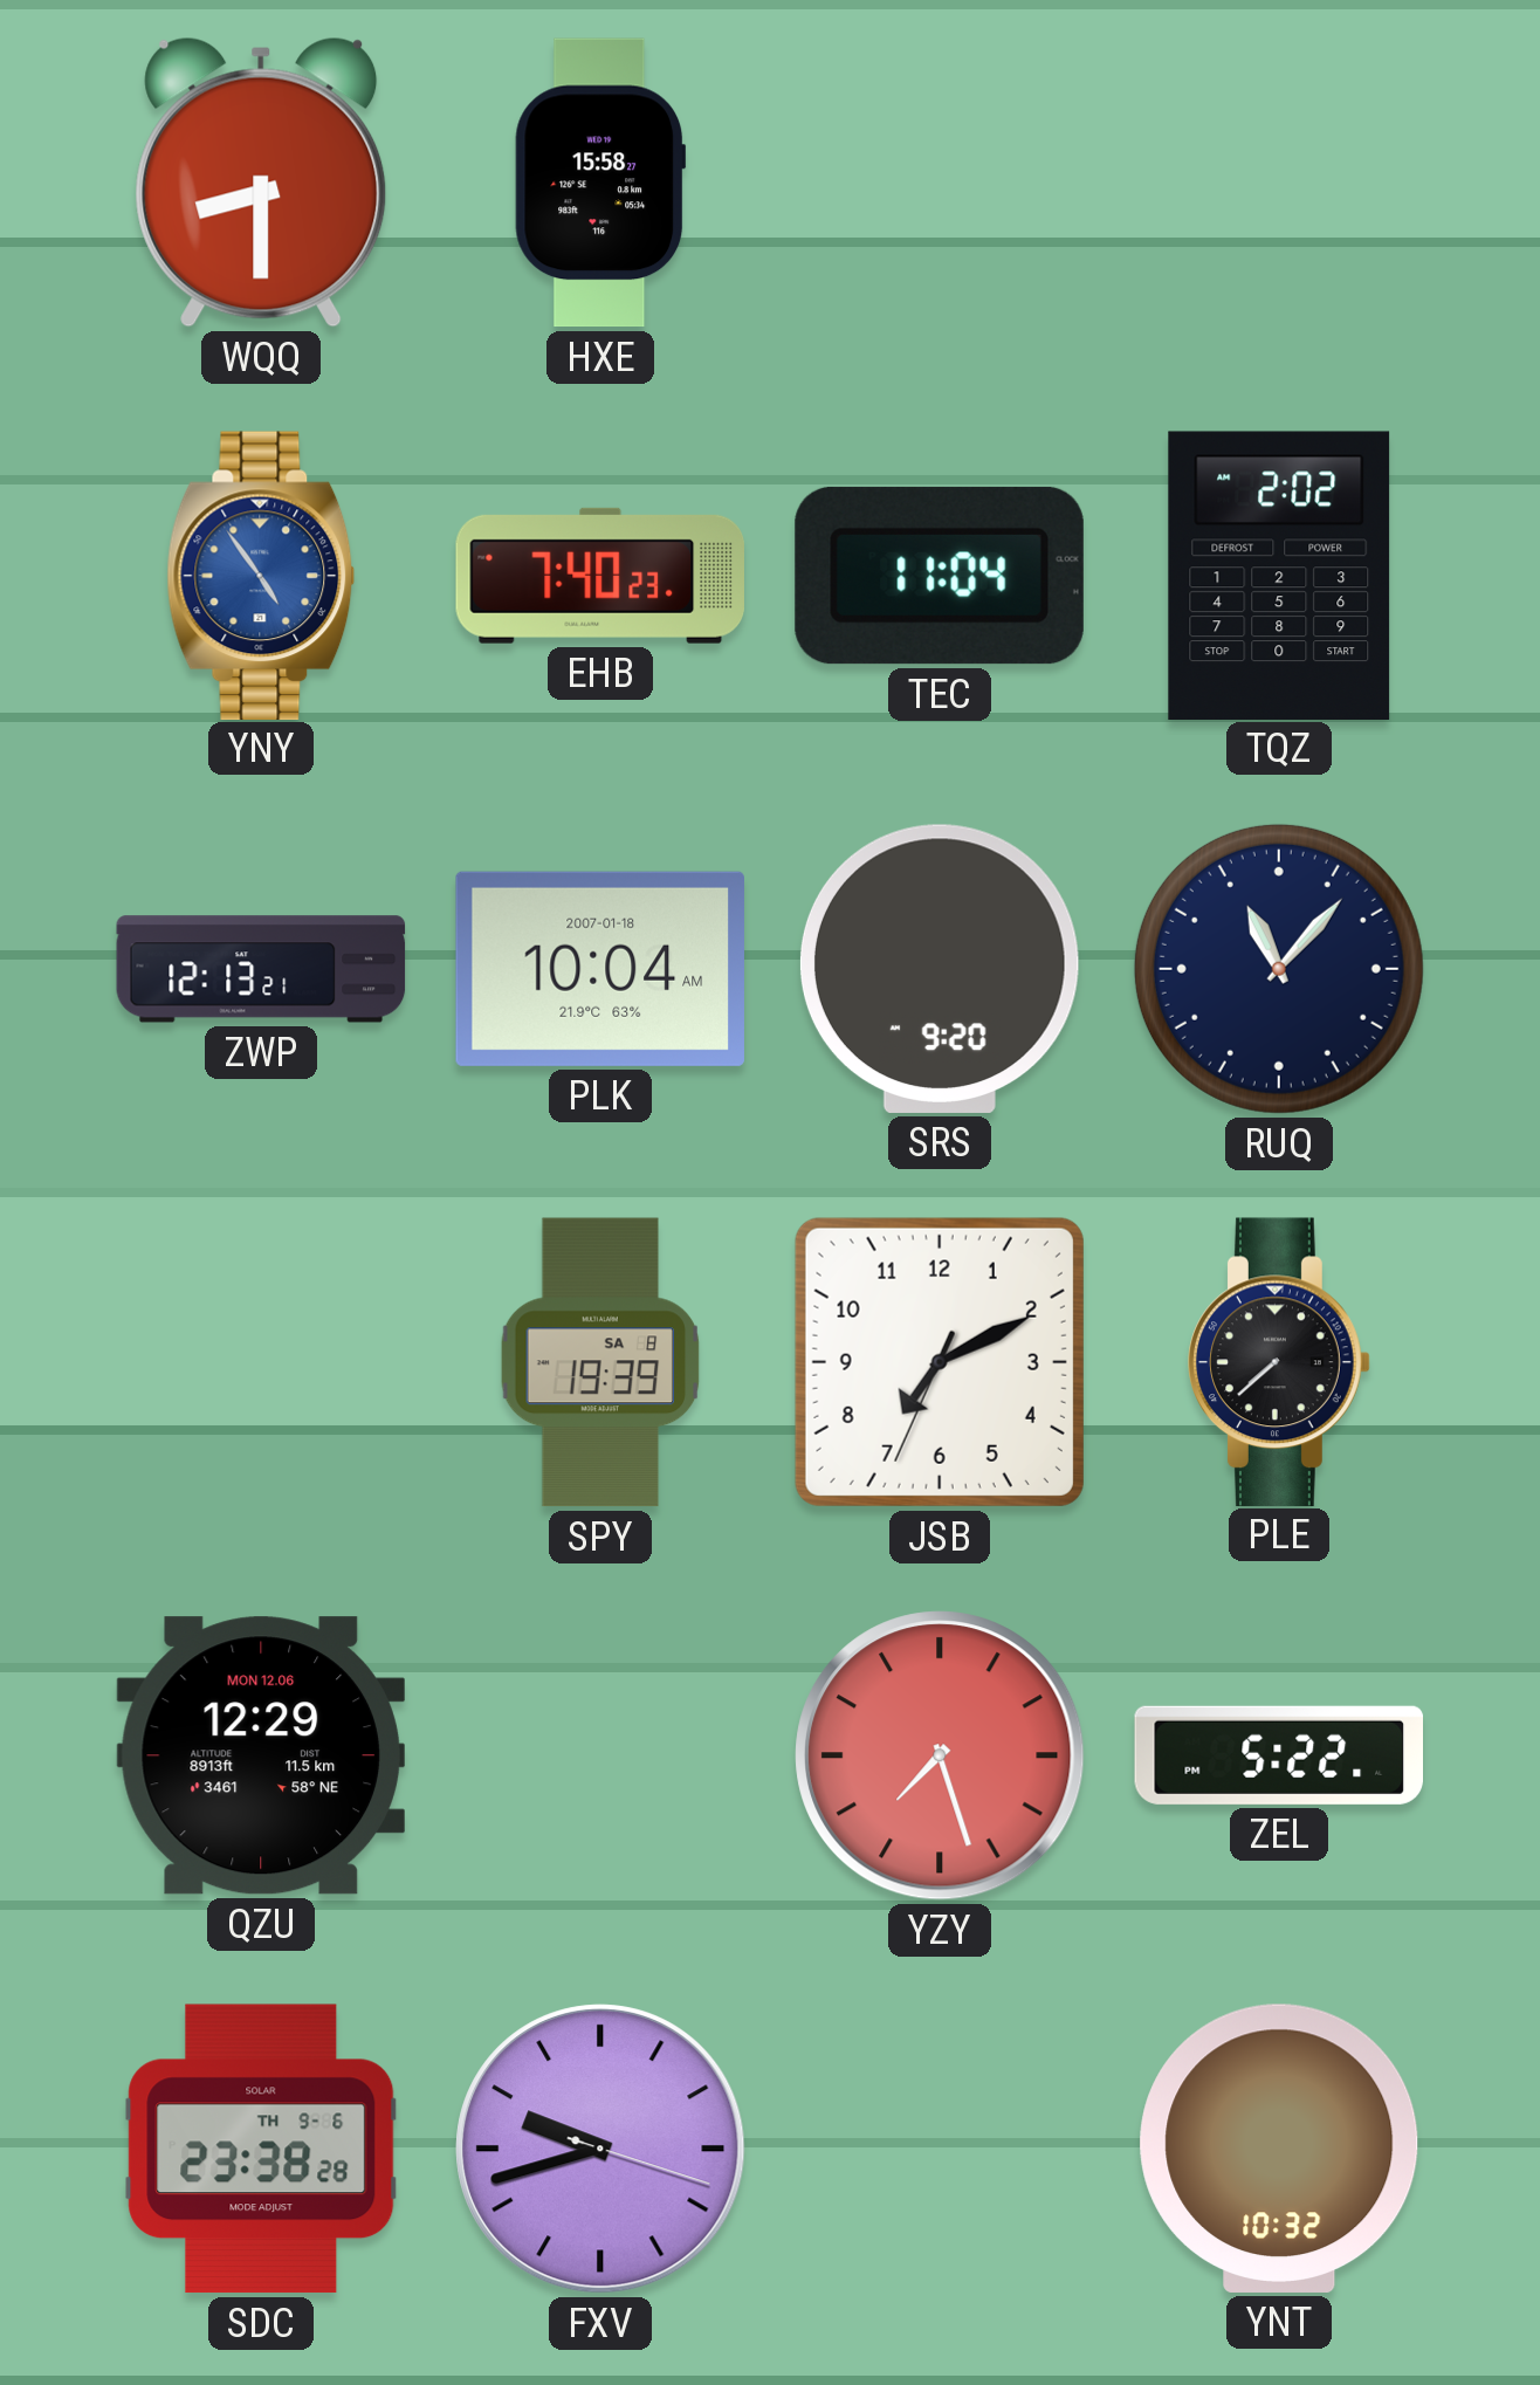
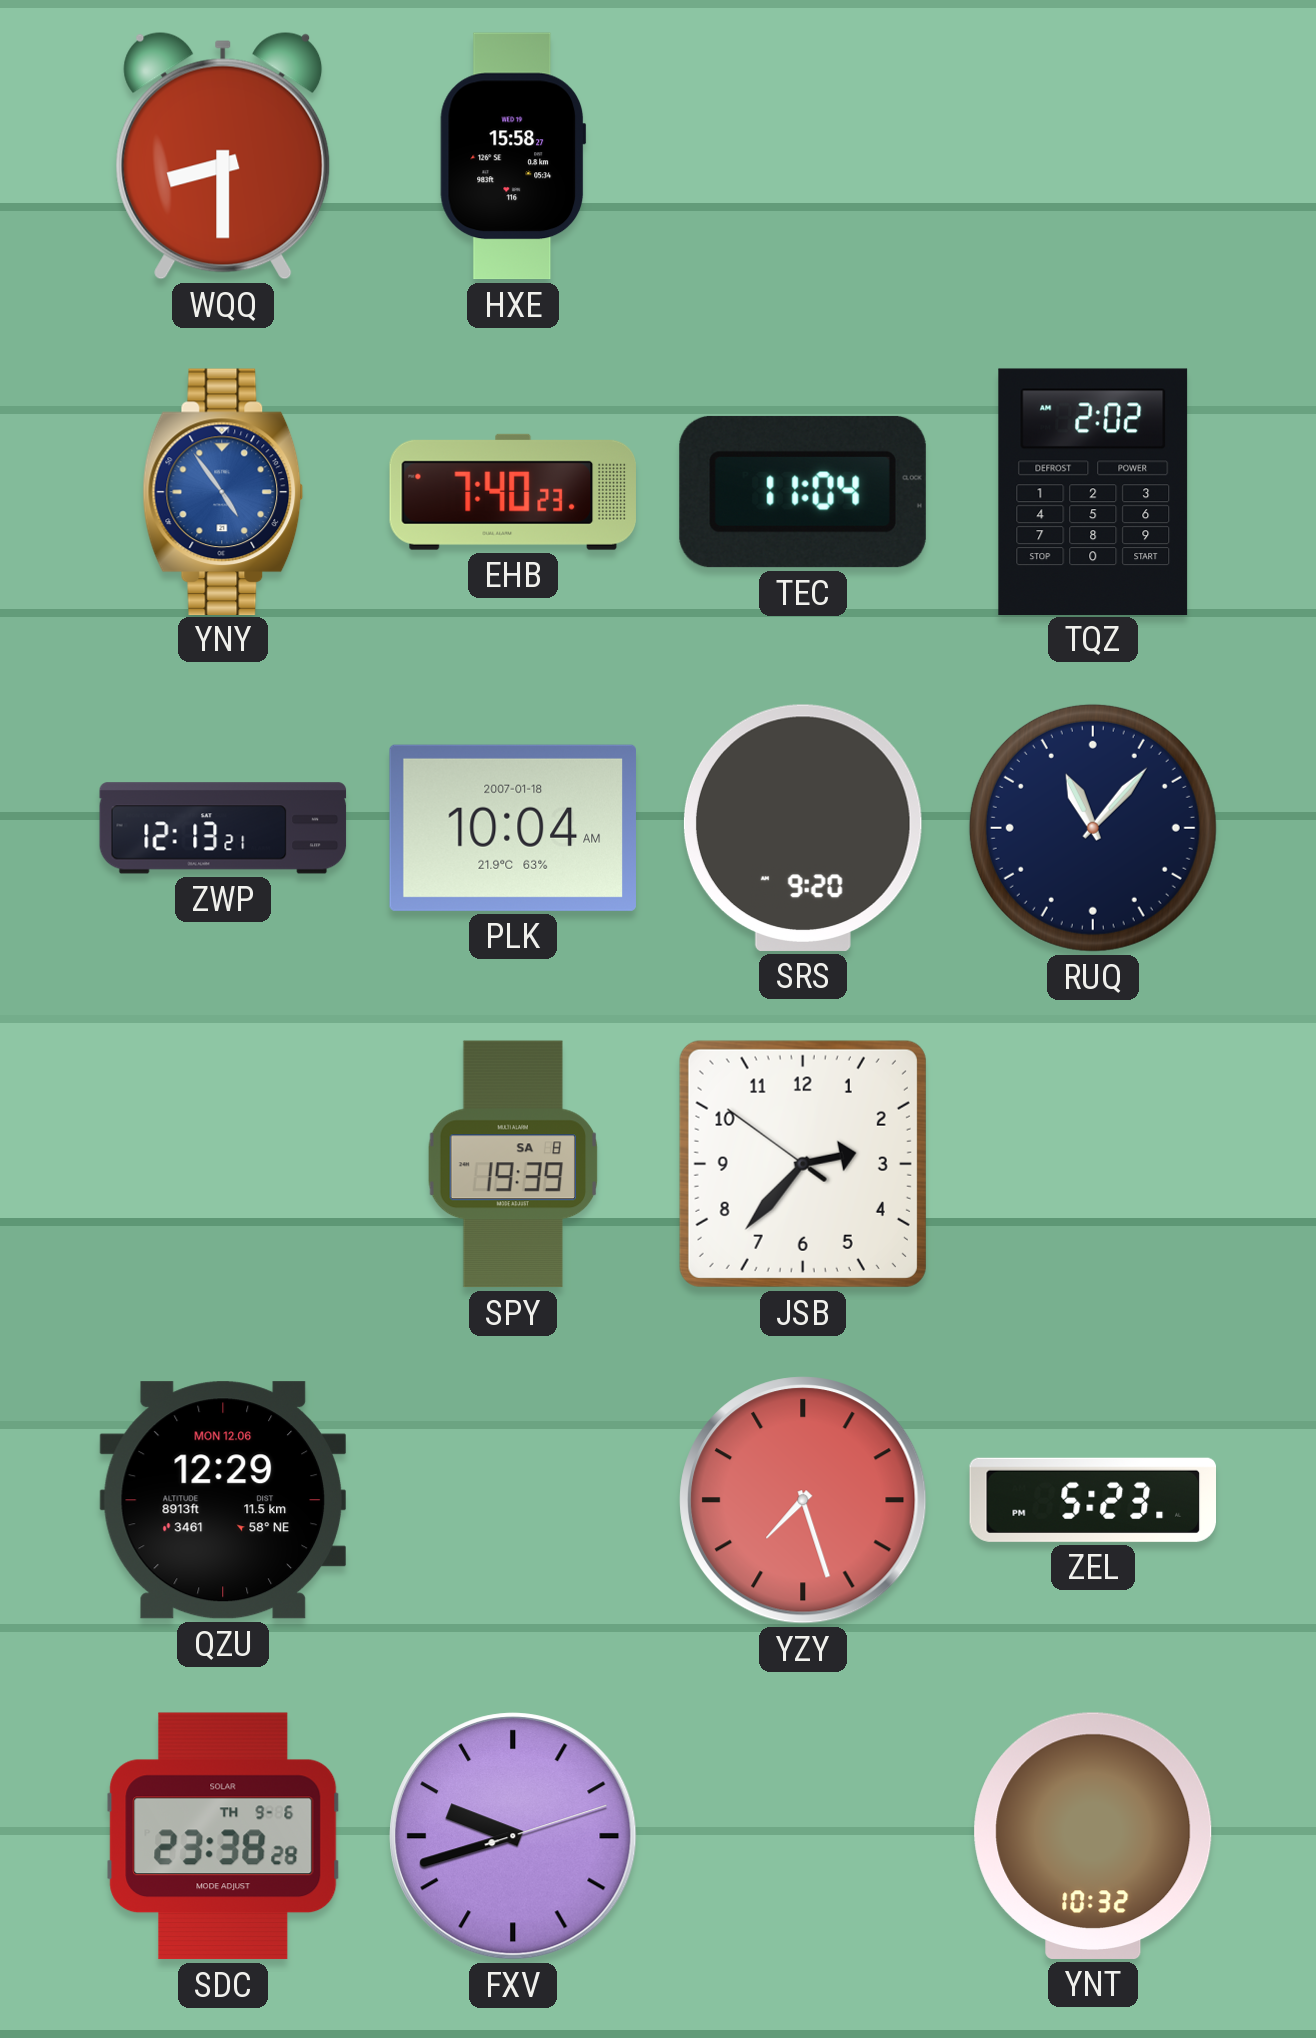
JSB: 7:10 -> 2:36 (803, 1164)
PLE: 7:38 -> none (1279, 1361)
ZEL: 5:22 -> 5:23 (1092, 1500)
FXV: 9:42:18 -> 9:42:12 (513, 1836)
